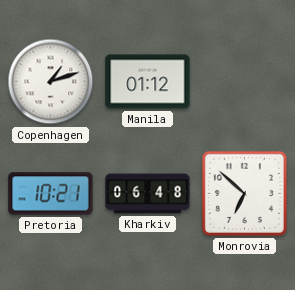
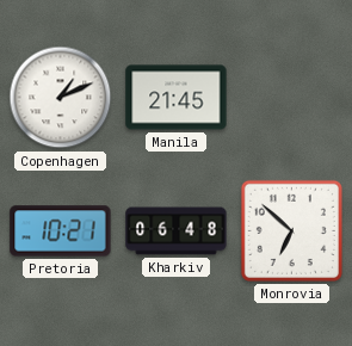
Copenhagen: 1:12 -> 1:11 (61, 98)
Manila: 01:12 -> 21:45 (177, 98)
